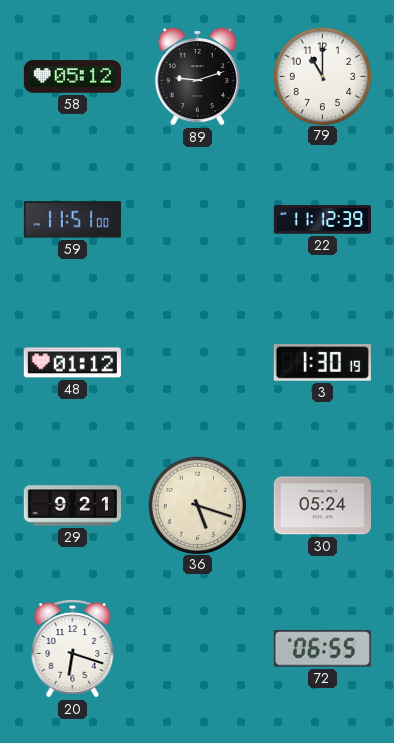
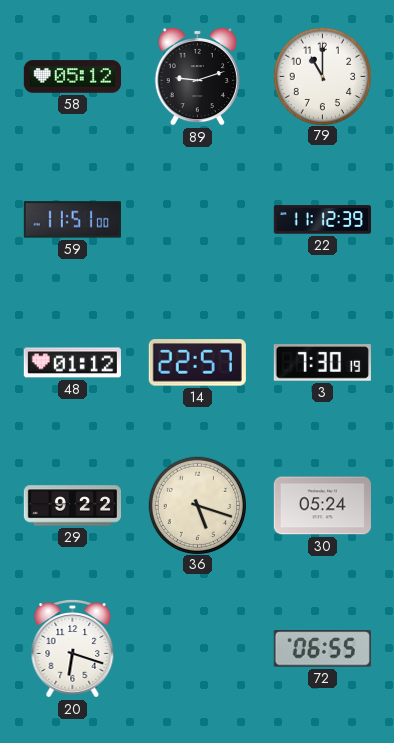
14: none -> 22:57 (197, 363)
3: 1:30 -> 7:30 (322, 363)
29: 9:21 -> 9:22 (72, 506)
